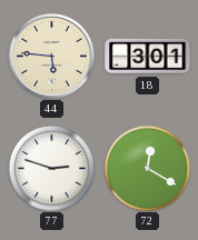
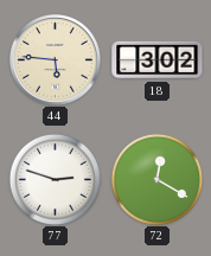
18: 3:01 -> 3:02 (158, 60)
